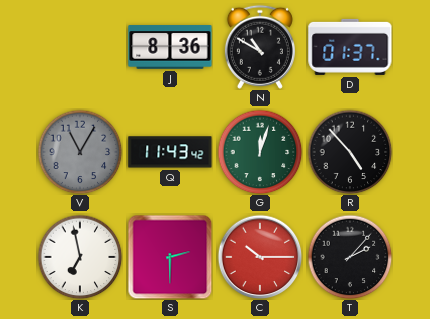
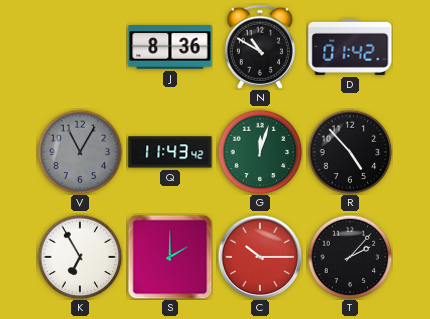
D: 01:37 -> 01:42 (350, 47)
K: 6:58 -> 6:55 (80, 257)
S: 2:30 -> 2:00 (170, 257)
